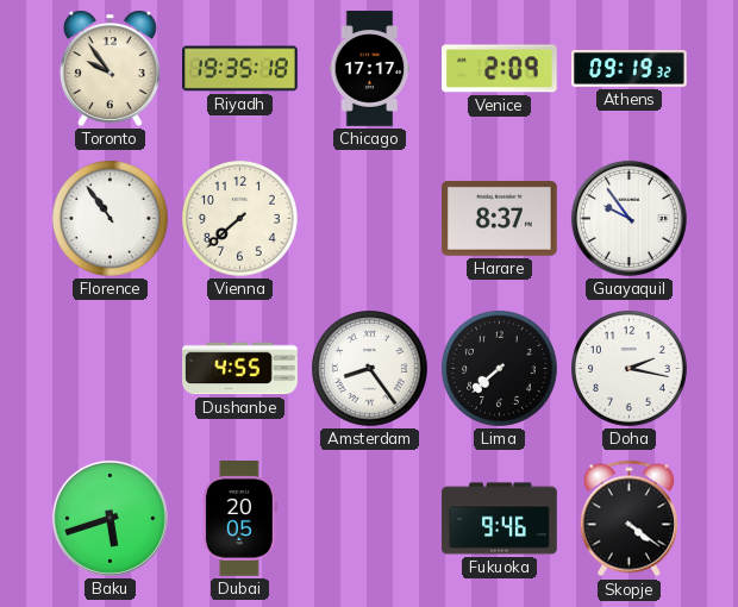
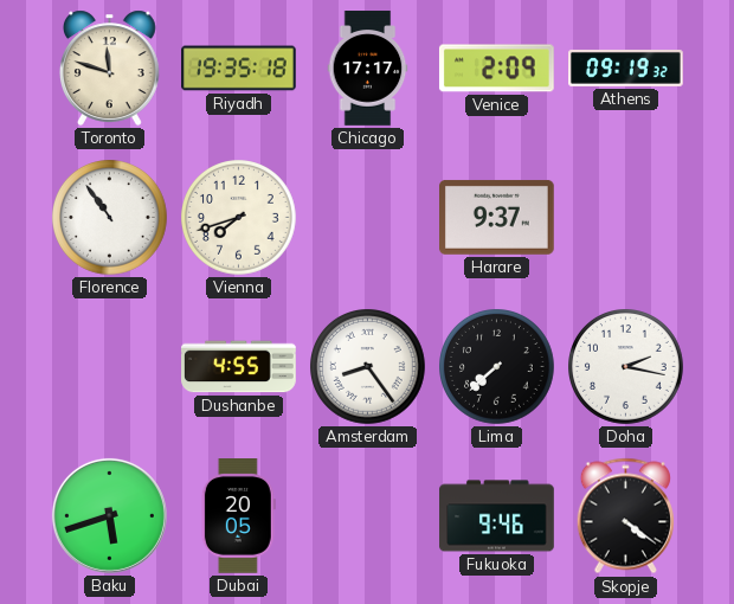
Toronto: 9:54 -> 11:48 (109, 68)
Vienna: 7:38 -> 7:42 (239, 218)
Harare: 8:37 -> 9:37 (497, 217)
Guayaquil: 9:54 -> none (628, 218)
